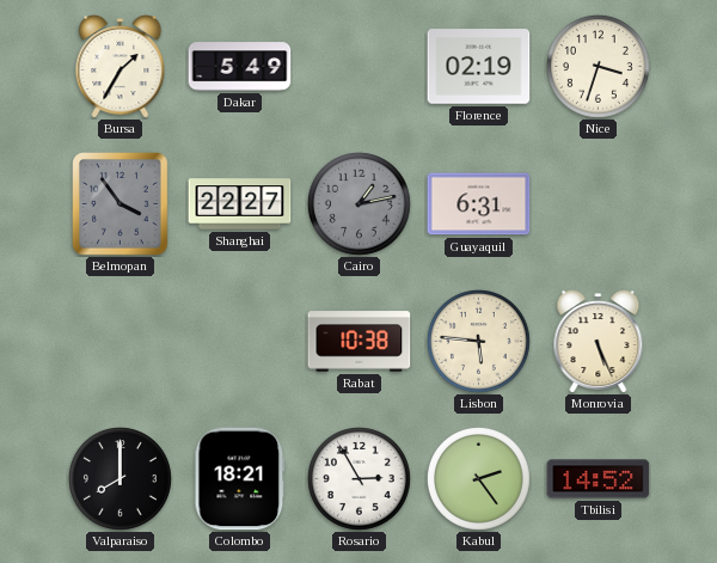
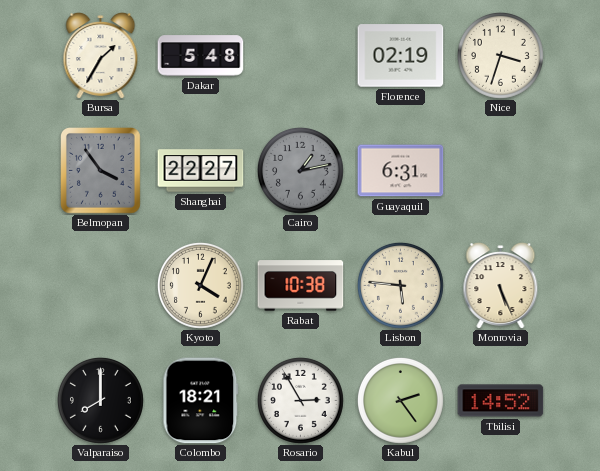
Dakar: 5:49 -> 5:48 (201, 56)
Kyoto: none -> 4:04 (200, 285)
